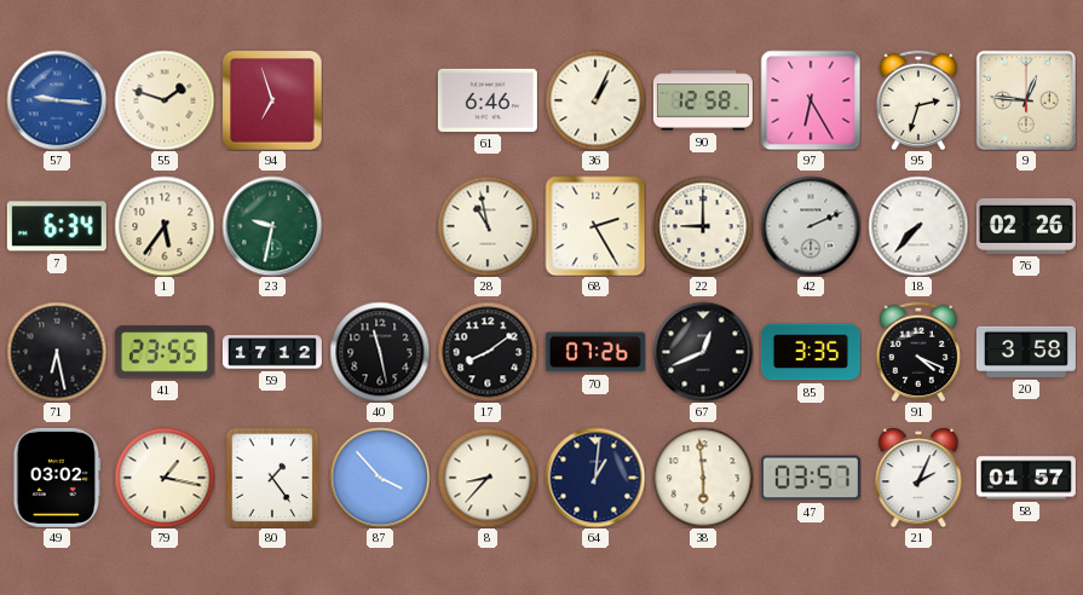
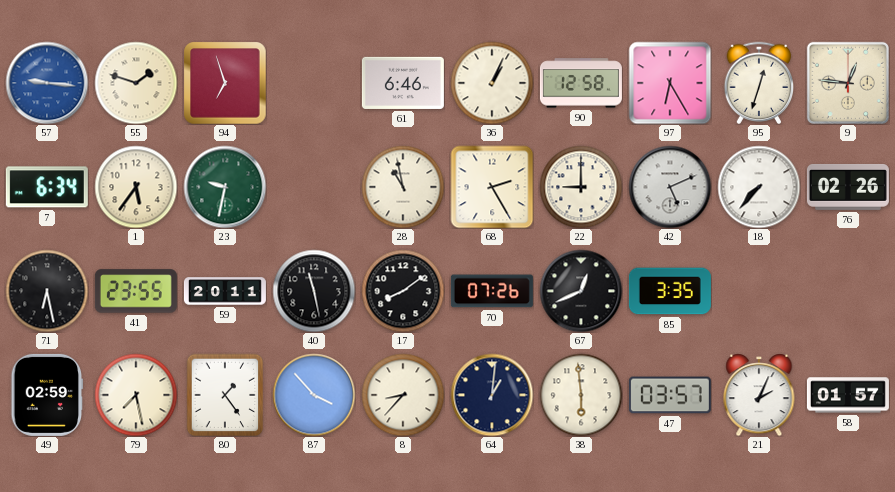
95: 2:33 -> 12:33 (759, 83)
42: 2:11 -> 5:11 (670, 187)
59: 17:12 -> 20:11 (225, 291)
91: 4:19 -> none (918, 352)
20: 3:58 -> none (1026, 352)
49: 03:02 -> 02:59 (47, 395)
79: 1:17 -> 7:28 (136, 395)
